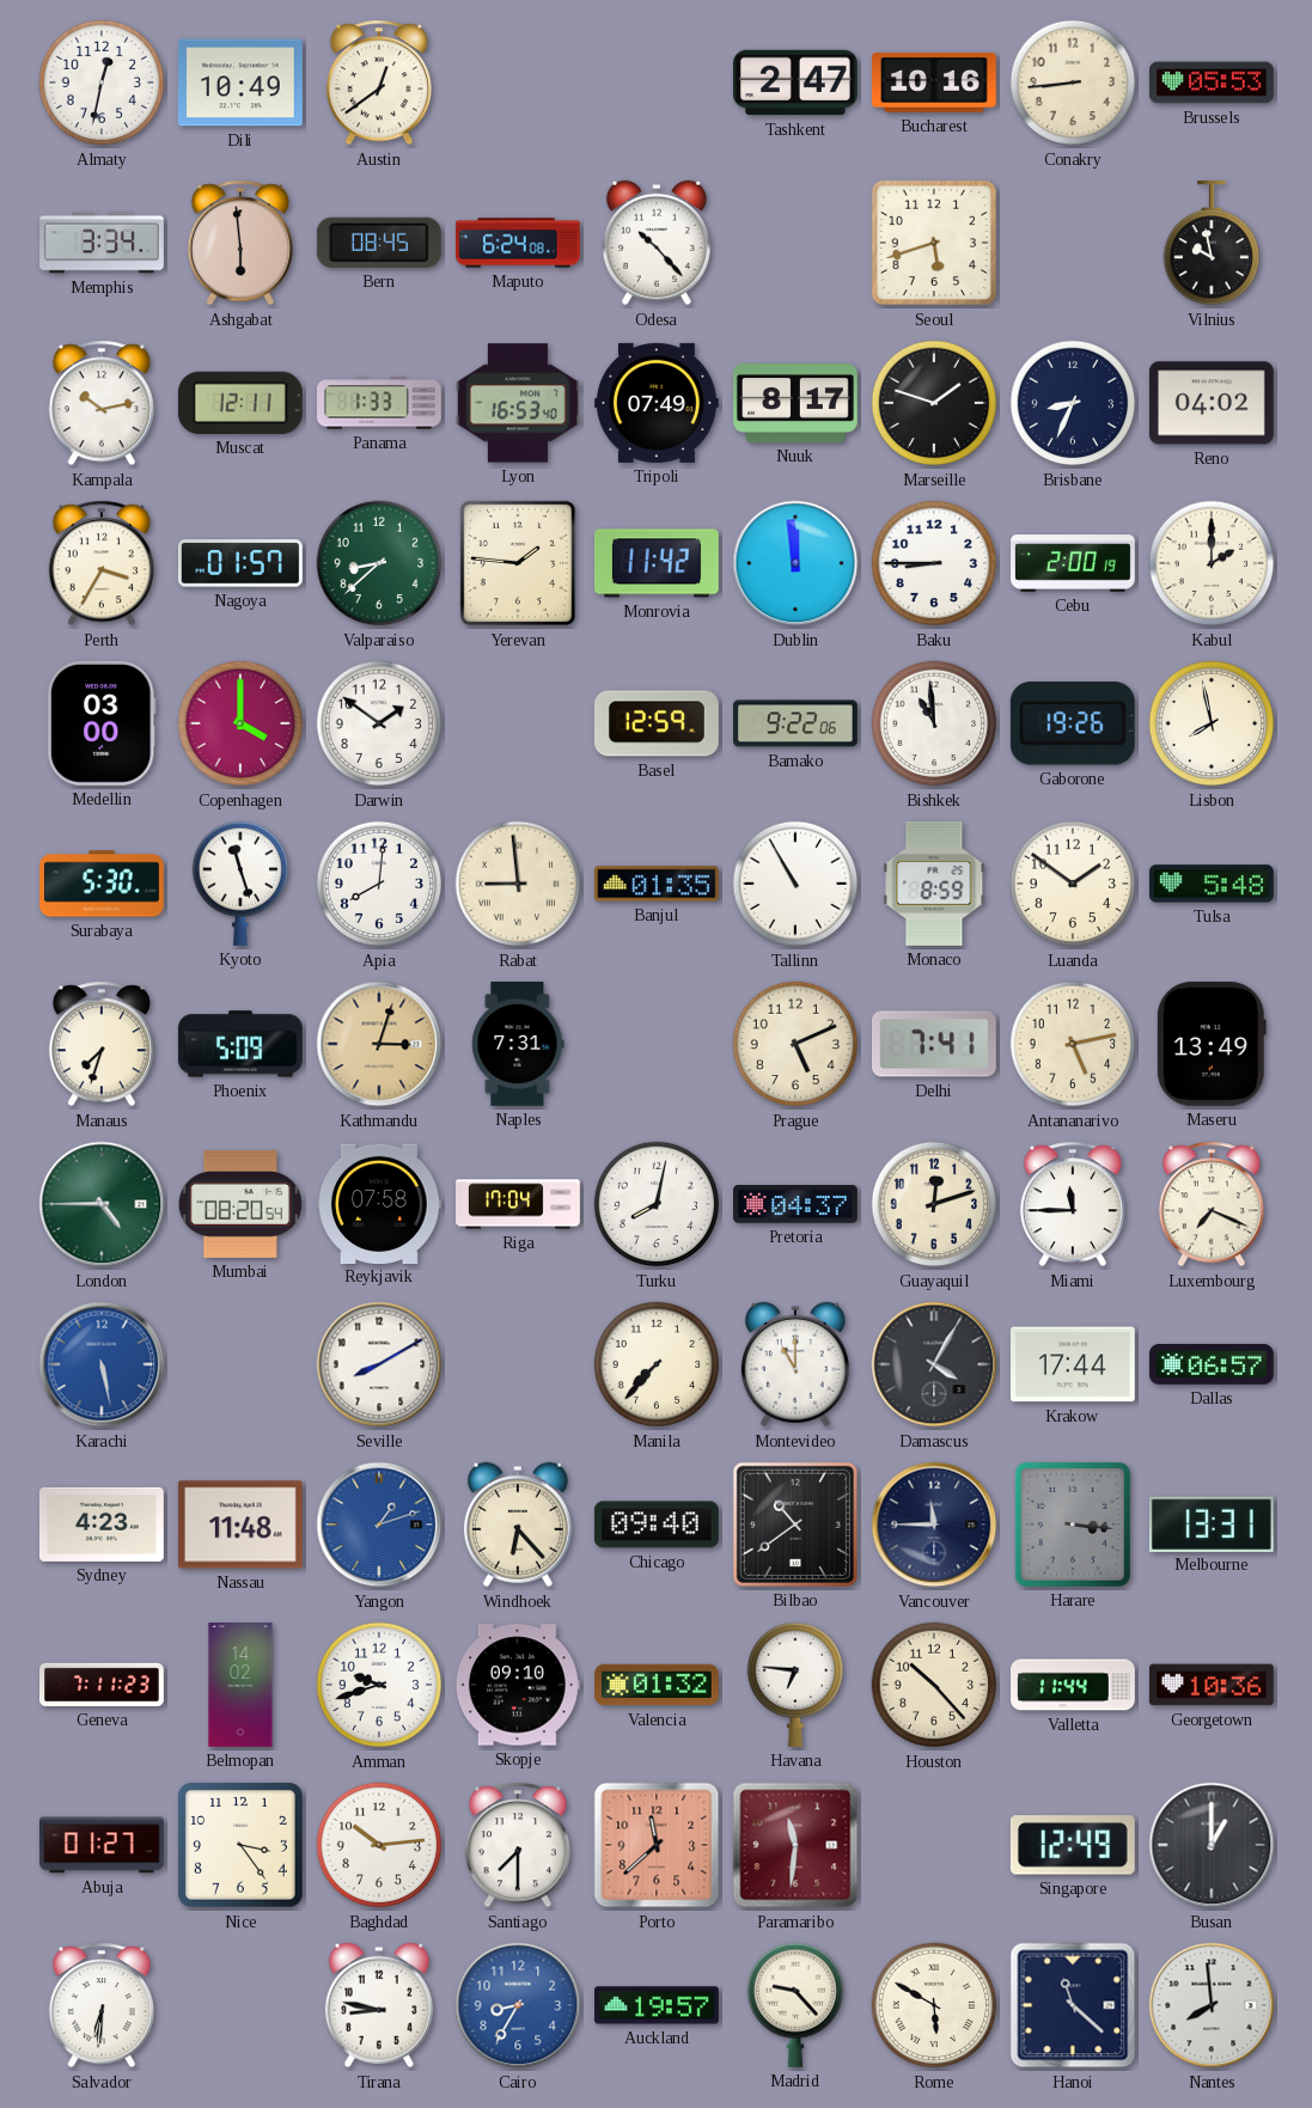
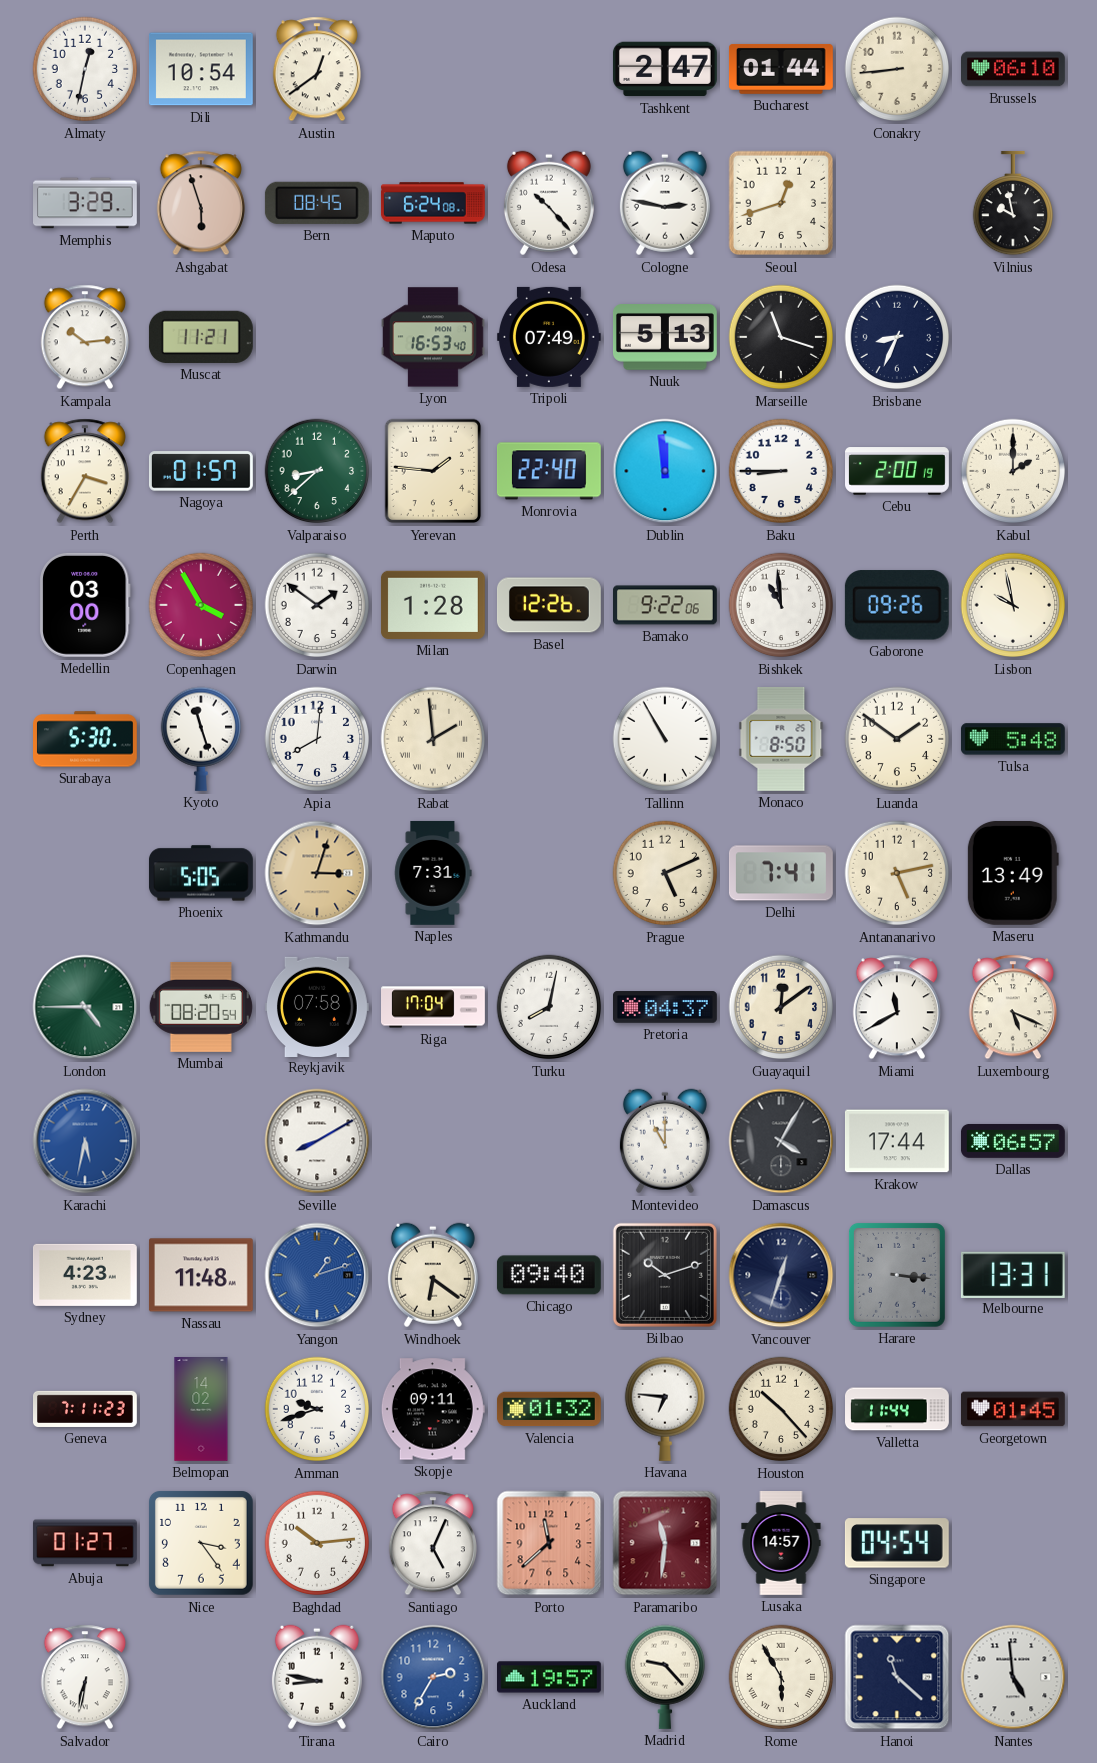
Dili: 10:49 -> 10:54 (201, 69)
Bucharest: 10:16 -> 01:44 (781, 69)
Brussels: 05:53 -> 06:10 (1014, 69)
Memphis: 3:34 -> 3:29 (86, 203)
Ashgabat: 5:59 -> 5:57 (201, 203)
Cologne: none -> 2:47 (665, 203)
Seoul: 5:42 -> 12:42 (781, 203)
Kampala: 10:13 -> 10:14 (85, 337)
Muscat: 12:11 -> 11:21 (201, 337)
Panama: 1:33 -> none (380, 403)
Nuuk: 8:17 -> 5:13 (666, 338)
Marseille: 1:48 -> 11:18 (781, 337)
Reno: 04:02 -> none (1212, 403)
Monrovia: 11:42 -> 22:40 (549, 471)
Copenhagen: 4:00 -> 3:55 (201, 605)
Milan: none -> 1:28 (433, 605)
Basel: 12:59 -> 12:26 (549, 605)
Gaborone: 19:26 -> 09:26 (897, 605)
Lisbon: 7:58 -> 9:58 (1013, 605)
Rabat: 8:59 -> 1:59 (433, 739)
Banjul: 01:35 -> none (657, 884)
Monaco: 8:59 -> 8:50 (781, 739)
Manaus: 7:33 -> none (102, 1044)
Phoenix: 5:09 -> 5:05 (201, 873)
Guayaquil: 12:12 -> 12:09 (781, 1007)
Miami: 11:45 -> 11:40 (897, 1007)
Luxembourg: 7:19 -> 5:19 (1013, 1007)
Karachi: 5:28 -> 5:32 (85, 1141)
Manila: 7:37 -> none (657, 1364)
Windhoek: 6:23 -> 6:21 (433, 1275)
Bilbao: 10:39 -> 10:12 (665, 1275)
Vancouver: 11:45 -> 12:33 (781, 1275)
Skopje: 09:10 -> 09:11 (433, 1409)
Georgetown: 10:36 -> 01:45 (1013, 1409)
Santiago: 7:30 -> 5:04 (433, 1543)
Lusaka: none -> 14:57 (781, 1544)
Singapore: 12:49 -> 04:54 (897, 1543)
Busan: 1:00 -> none (1212, 1845)
Salvador: 6:31 -> 6:32 (85, 1677)
Cairo: 8:35 -> 2:35 (433, 1677)
Rome: 5:50 -> 5:55 (781, 1677)
Nantes: 7:59 -> 4:59 (1013, 1677)
